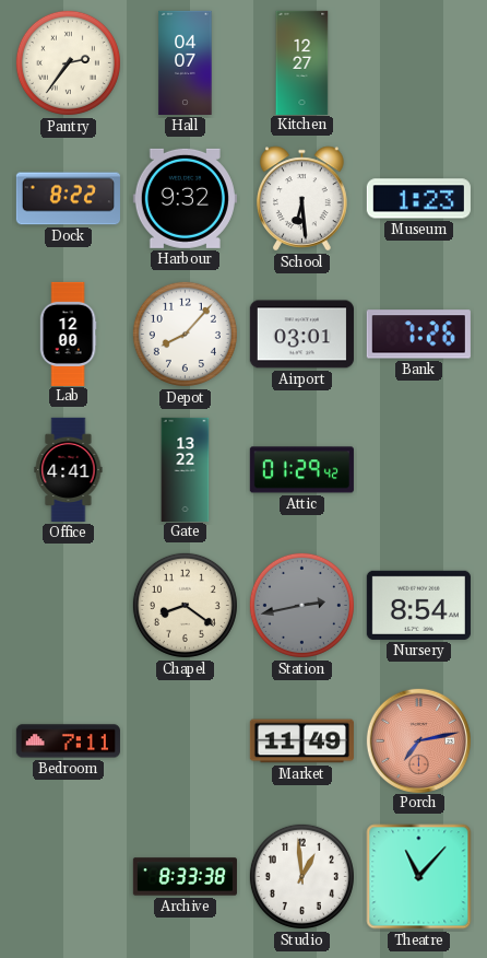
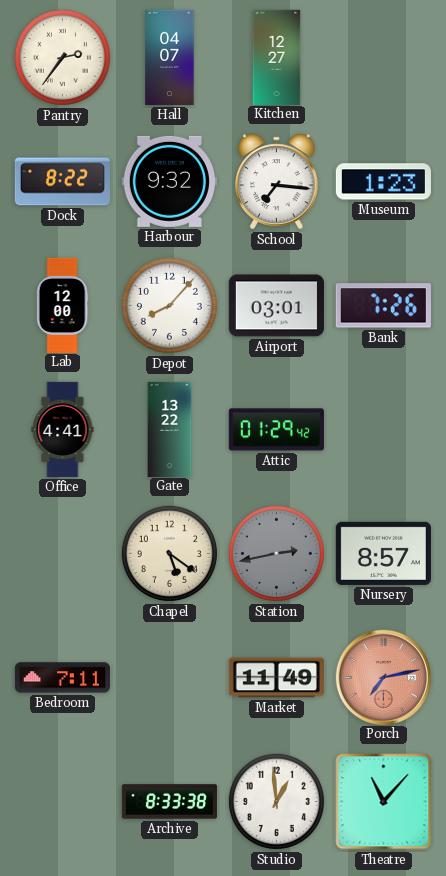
School: 6:29 -> 7:16 (277, 182)
Chapel: 8:21 -> 5:21 (169, 553)
Nursery: 8:54 -> 8:57 (383, 553)
